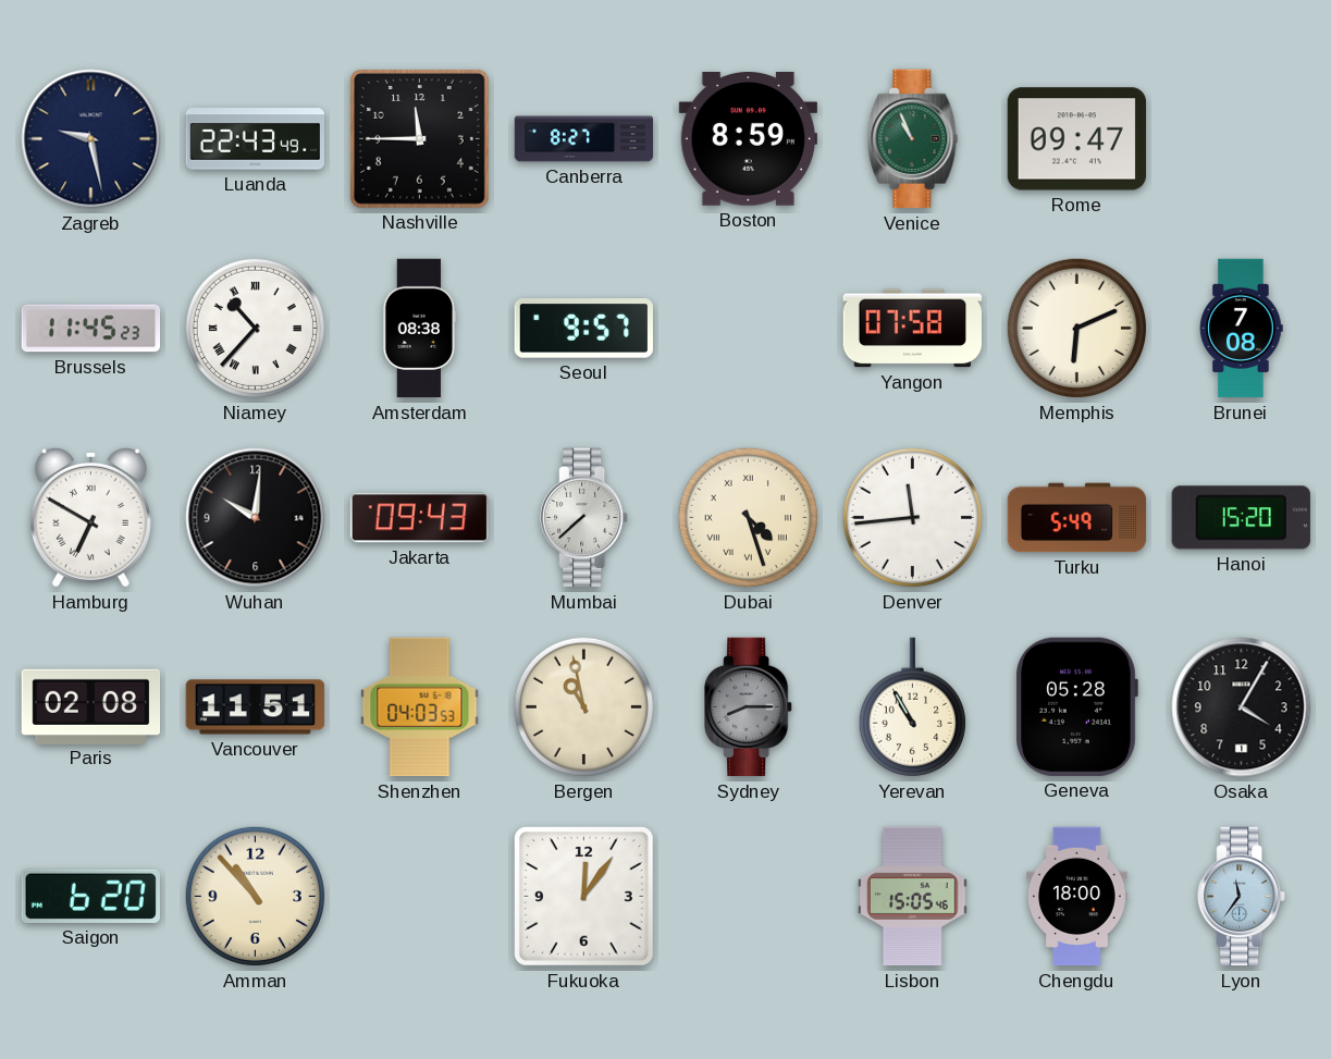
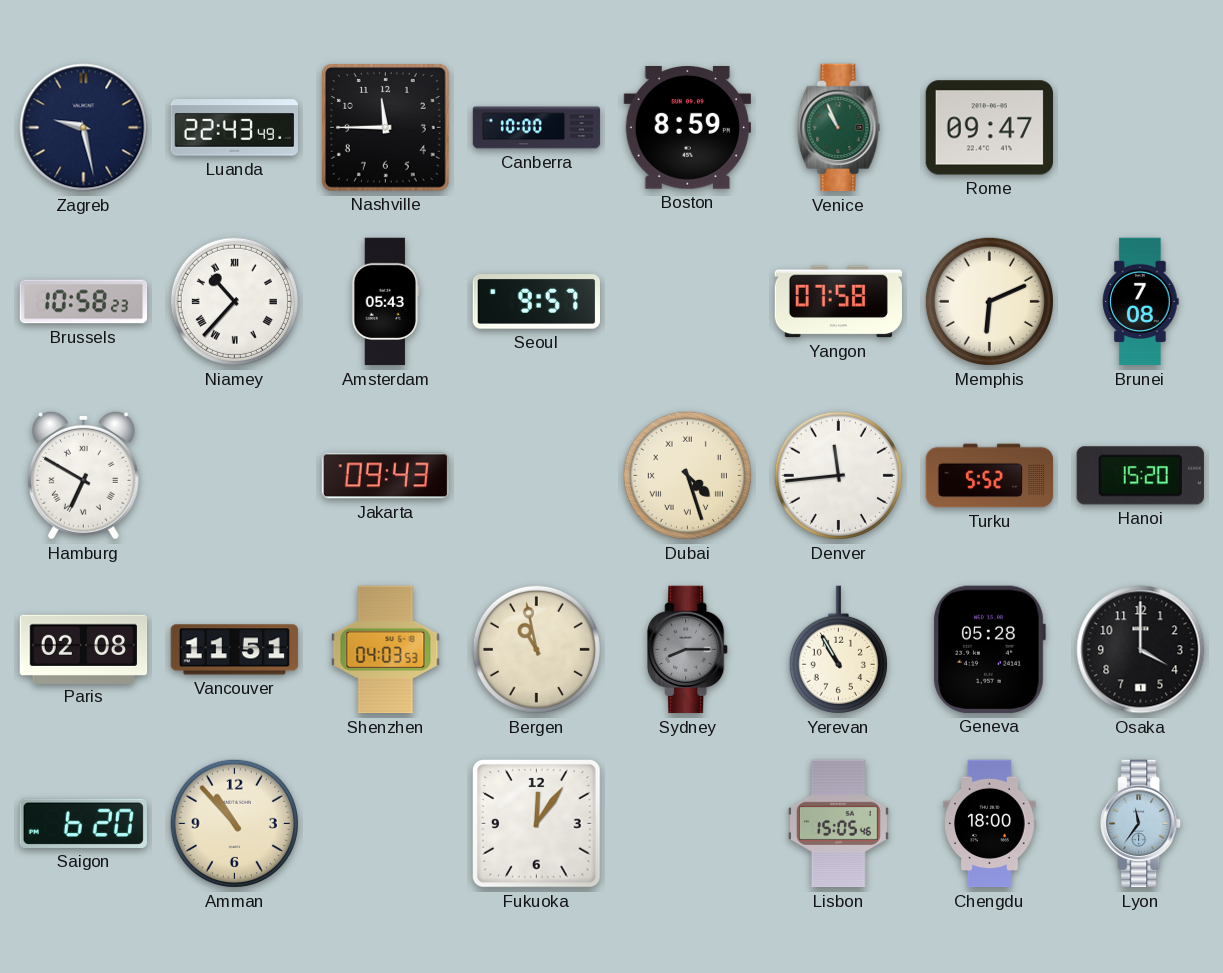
Canberra: 8:27 -> 10:00 (537, 128)
Brussels: 11:45 -> 10:58 (84, 302)
Amsterdam: 08:38 -> 05:43 (386, 302)
Wuhan: 10:01 -> none (256, 518)
Mumbai: 7:38 -> none (584, 518)
Turku: 5:49 -> 5:52 (990, 476)
Osaka: 4:05 -> 4:00 (1141, 650)
